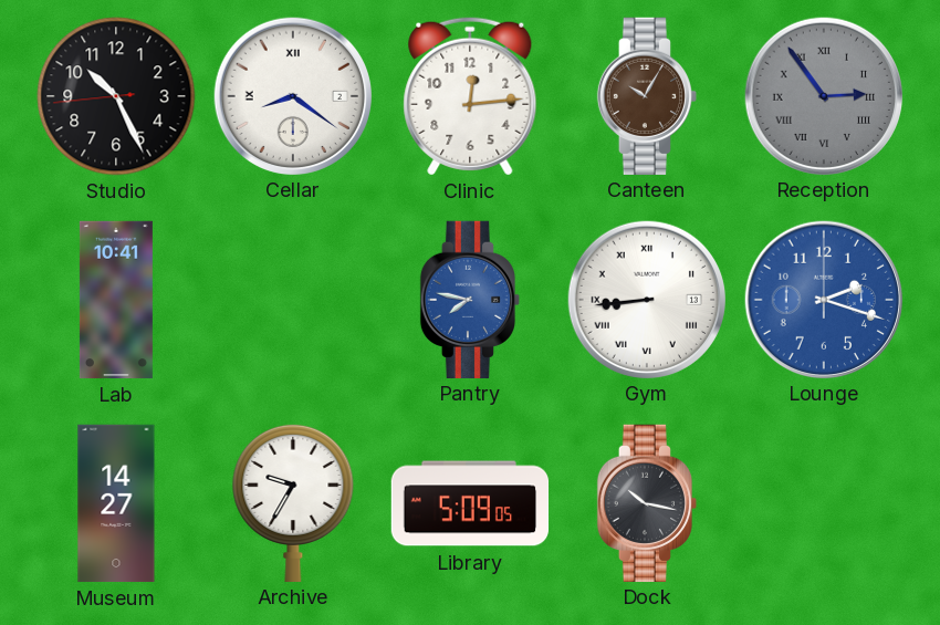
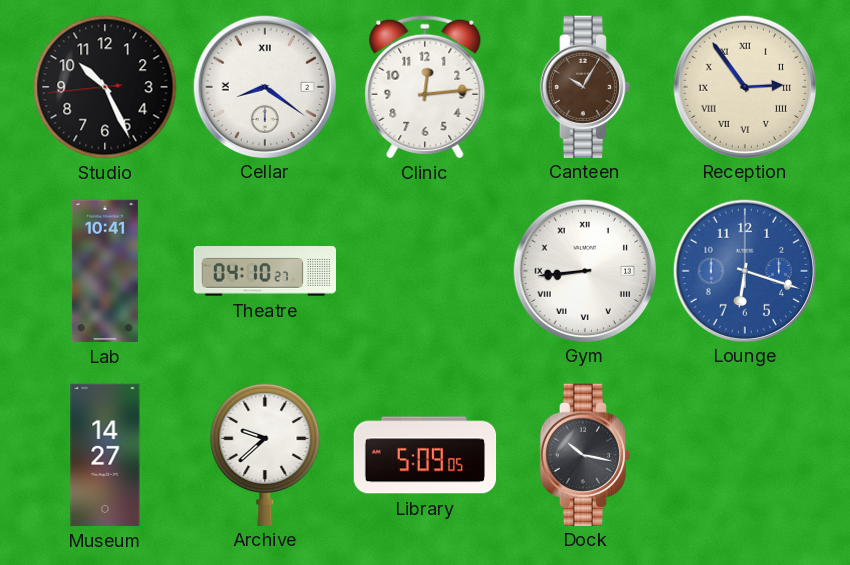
Reception dial: grey -> cream (744, 86)
Theatre: none -> 04:10 (264, 271)
Pantry: 7:47 -> none (469, 299)
Lounge: 2:18 -> 6:18 (744, 270)
Archive: 9:35 -> 9:38 (265, 454)
